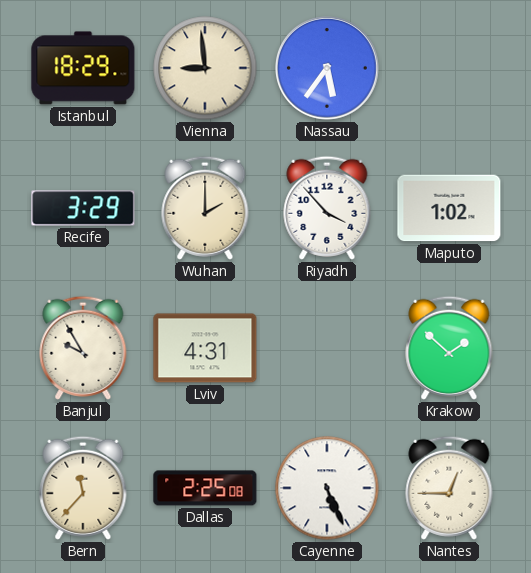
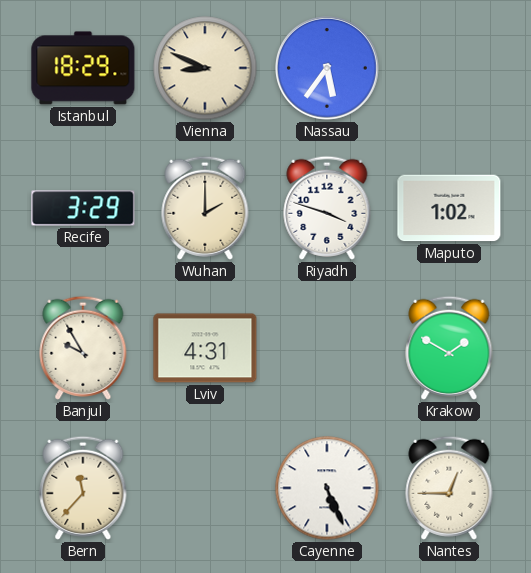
Vienna: 8:59 -> 8:49 (205, 68)
Riyadh: 3:53 -> 3:48 (327, 208)
Krakow: 1:52 -> 1:50 (449, 348)
Dallas: 2:25 -> none (205, 488)
